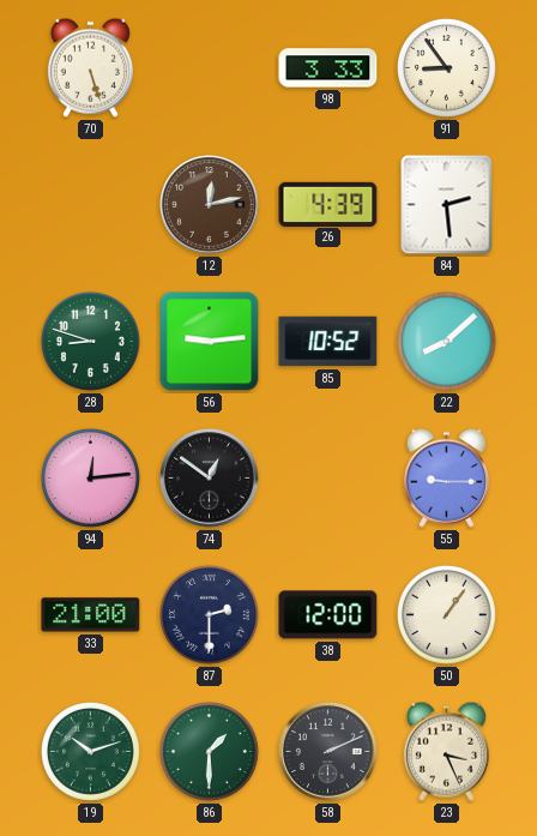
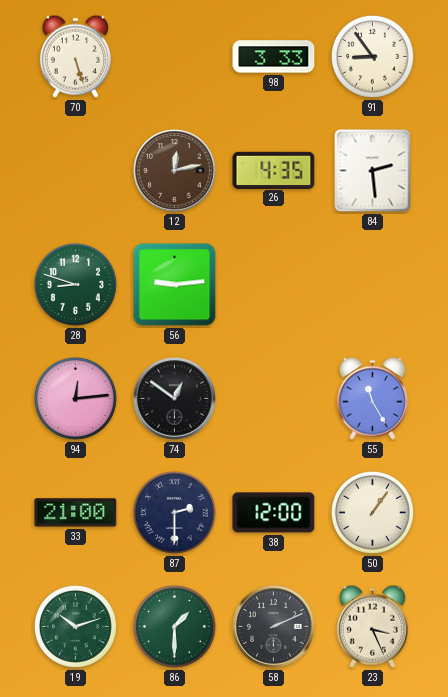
26: 4:39 -> 4:35 (274, 170)
85: 10:52 -> none (328, 342)
22: 8:08 -> none (446, 341)
55: 9:15 -> 11:25 (372, 398)
